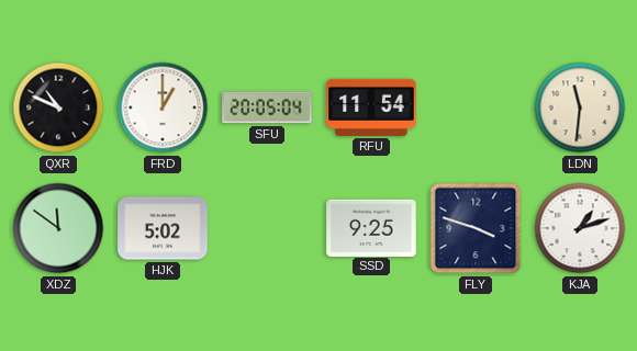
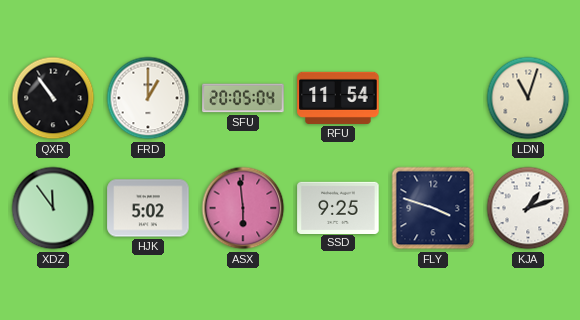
QXR: 10:49 -> 10:54 (53, 98)
LDN: 11:31 -> 11:03 (528, 98)
XDZ: 11:51 -> 11:54 (53, 208)
ASX: none -> 5:59 (243, 208)
